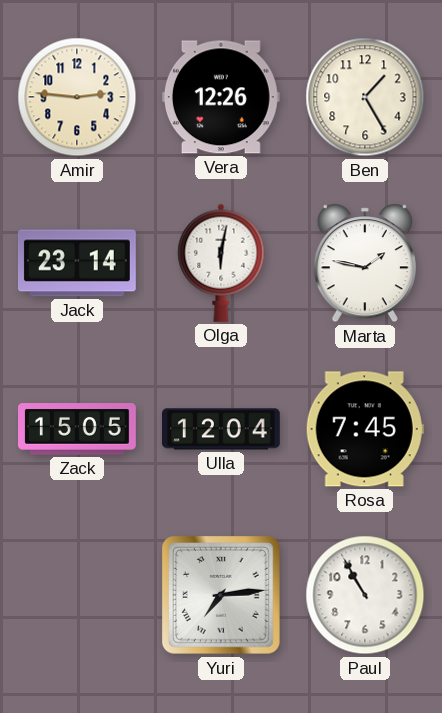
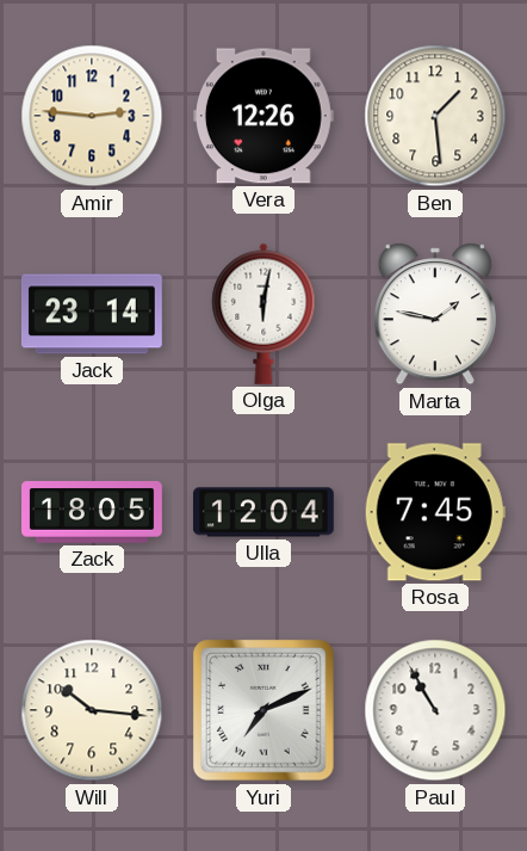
Ben: 1:25 -> 1:29 (435, 116)
Zack: 15:05 -> 18:05 (93, 512)
Will: none -> 10:16 (92, 710)
Yuri: 7:14 -> 7:11 (265, 711)
